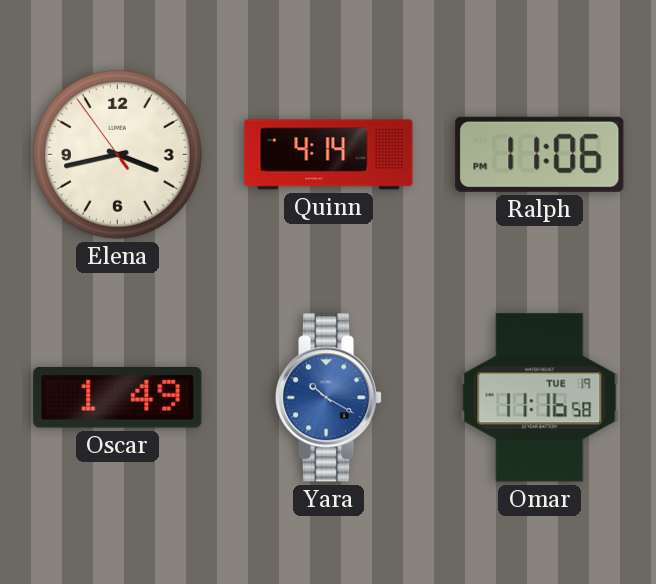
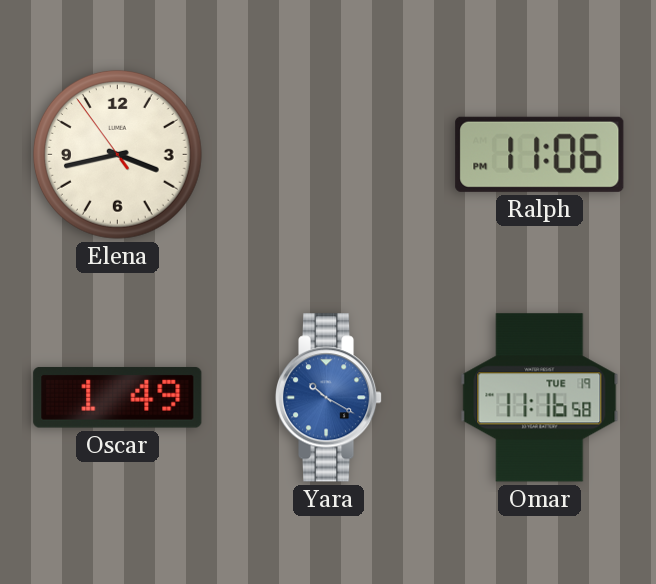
Quinn: 4:14 -> none (329, 155)
